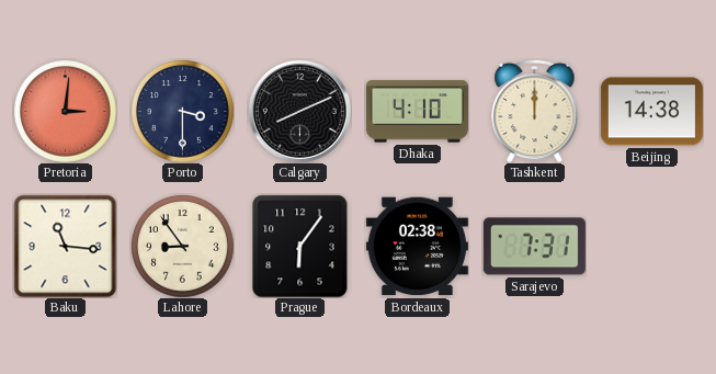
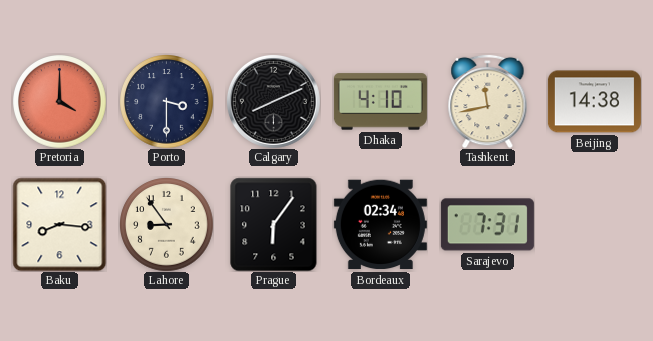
Pretoria: 3:01 -> 4:00 (60, 102)
Tashkent: 12:00 -> 11:43 (488, 101)
Baku: 11:16 -> 8:16 (59, 224)
Bordeaux: 02:38 -> 02:34 (380, 225)
